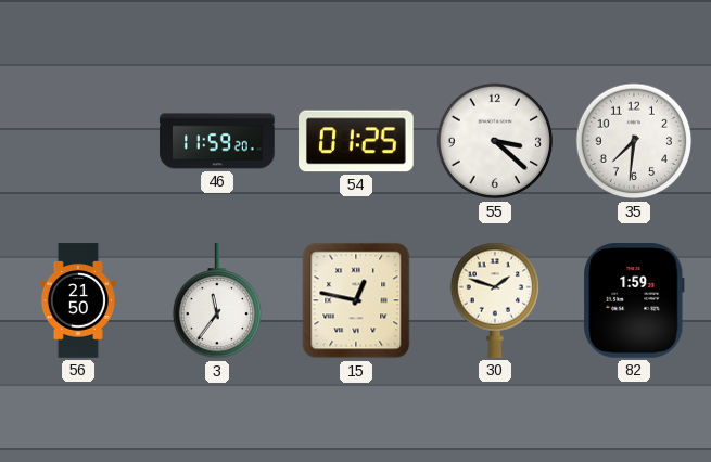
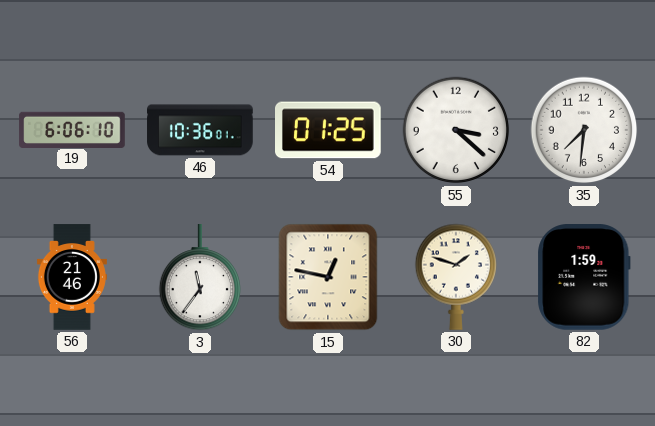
19: none -> 6:06 (72, 129)
46: 11:59 -> 10:36 (200, 130)
56: 21:50 -> 21:46 (72, 277)
